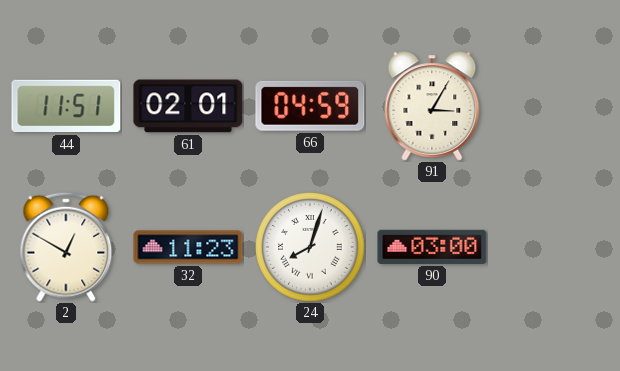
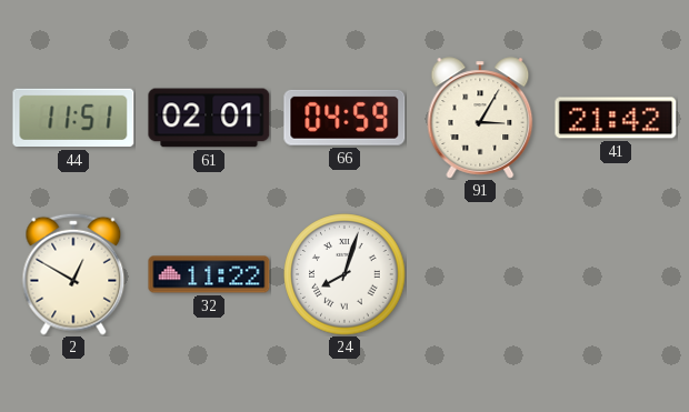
41: none -> 21:42 (616, 118)
32: 11:23 -> 11:22 (209, 274)
90: 03:00 -> none (432, 247)
